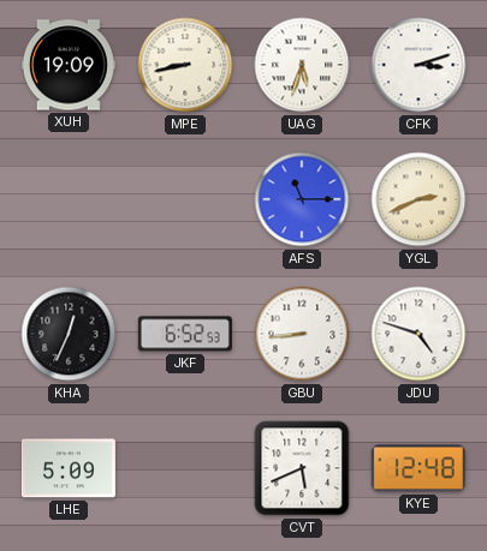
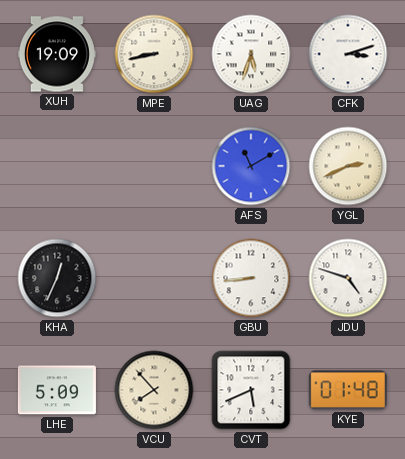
AFS: 11:15 -> 11:10 (251, 166)
JKF: 6:52 -> none (185, 334)
VCU: none -> 7:53 (154, 390)
KYE: 12:48 -> 01:48 (348, 390)
